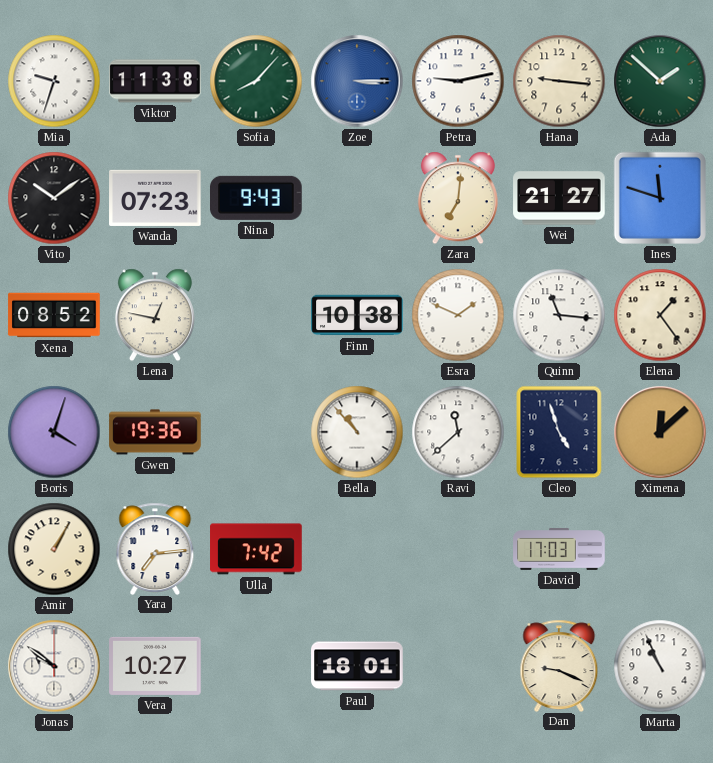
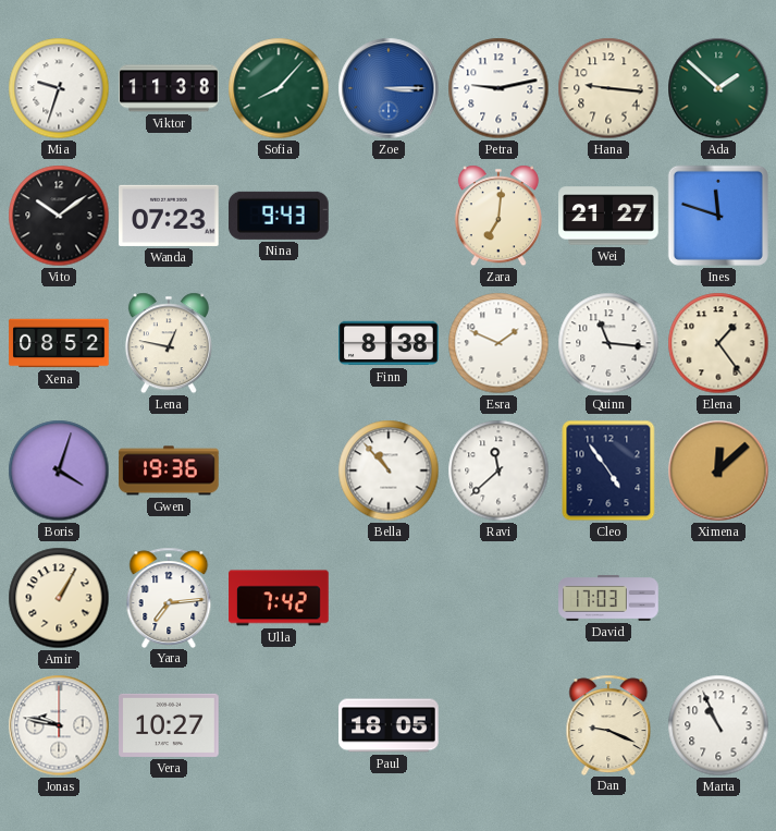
Finn: 10:38 -> 8:38 (389, 343)
Cleo: 4:57 -> 4:54 (608, 471)
Jonas: 9:51 -> 9:47 (59, 725)
Paul: 18:01 -> 18:05 (389, 725)
